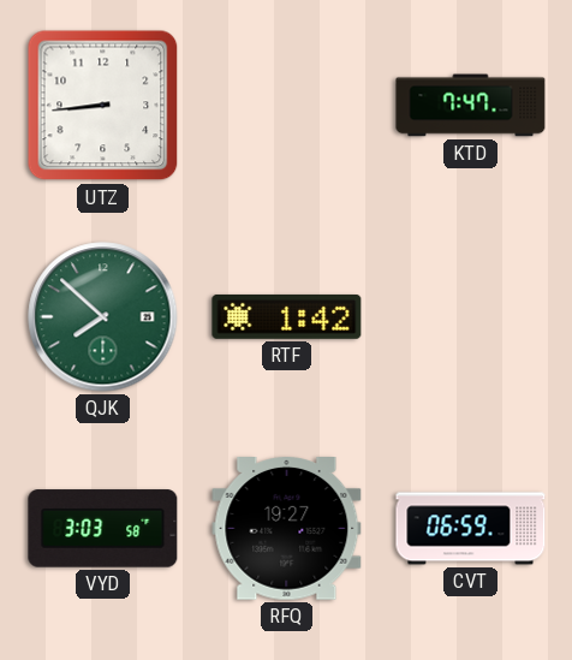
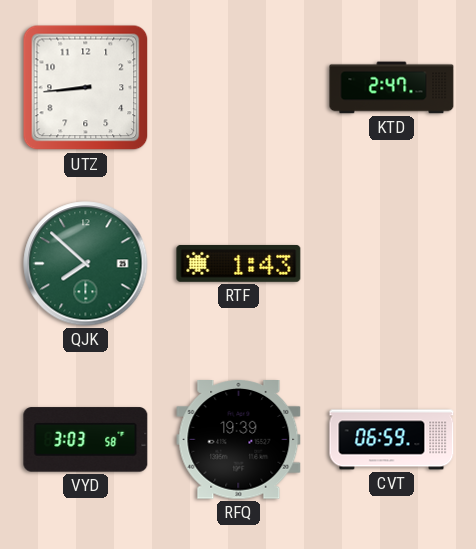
KTD: 7:47 -> 2:47 (392, 88)
RTF: 1:42 -> 1:43 (239, 263)
RFQ: 19:27 -> 19:39 (239, 440)
